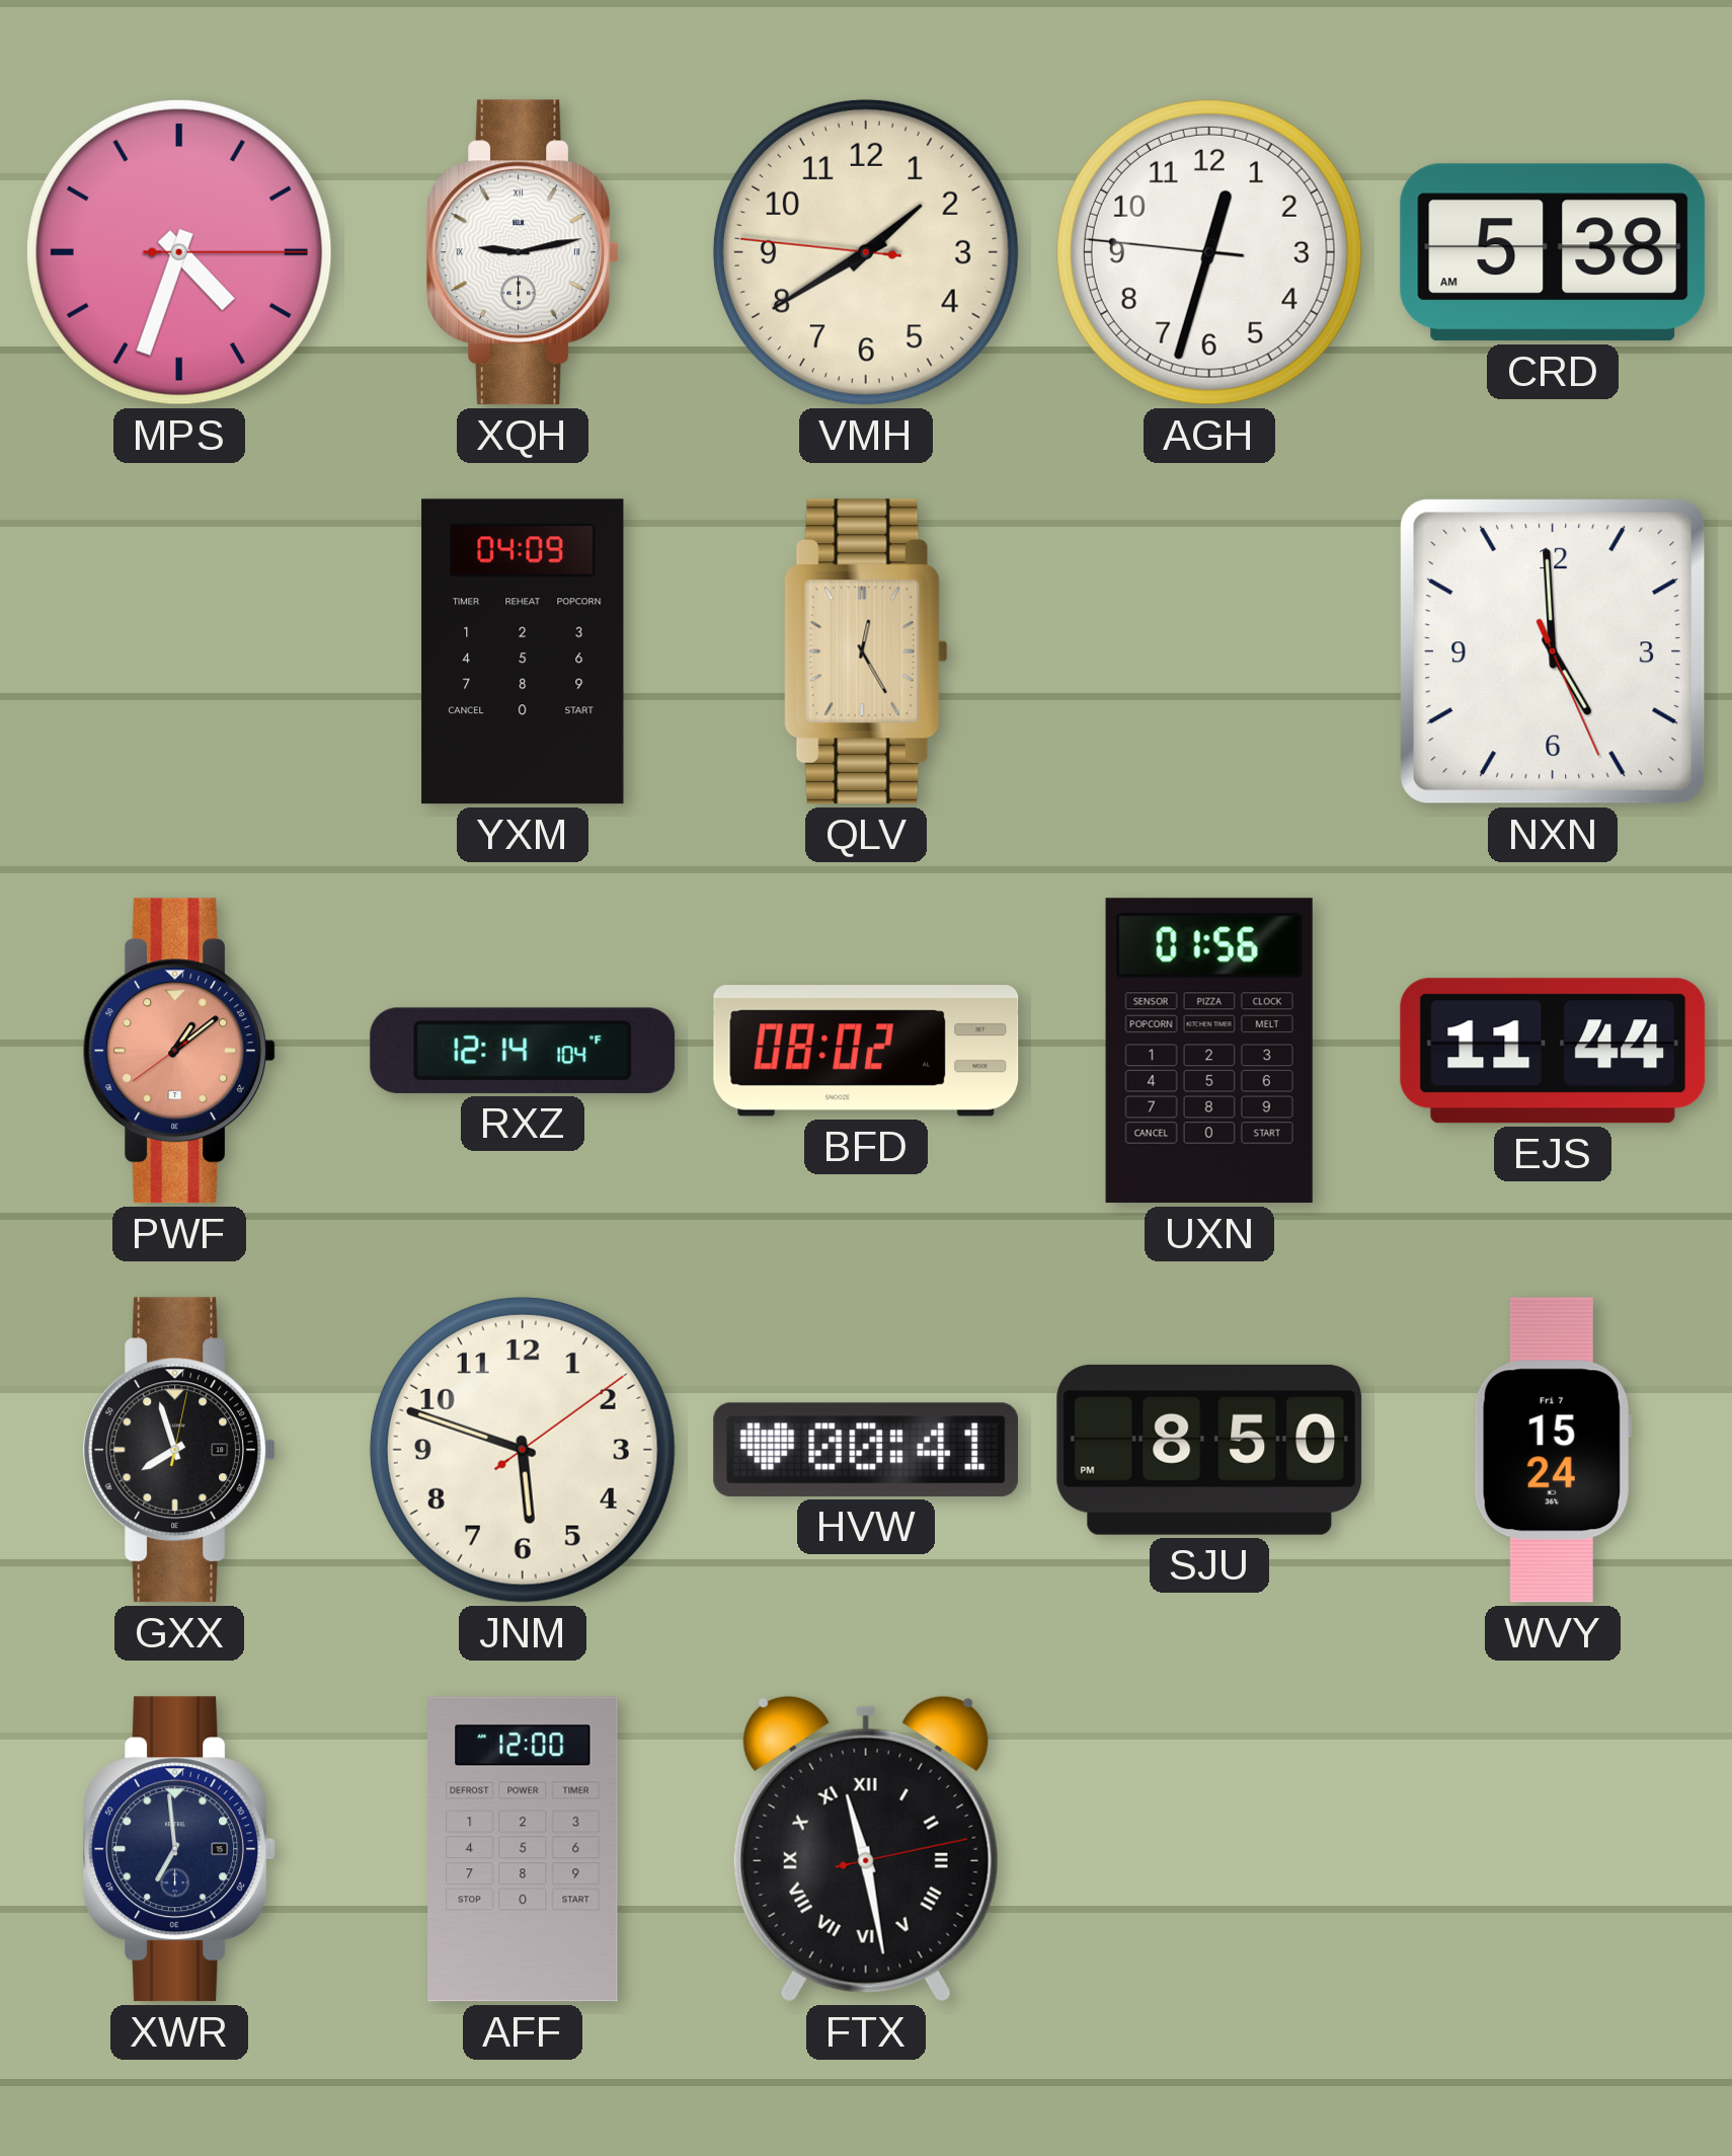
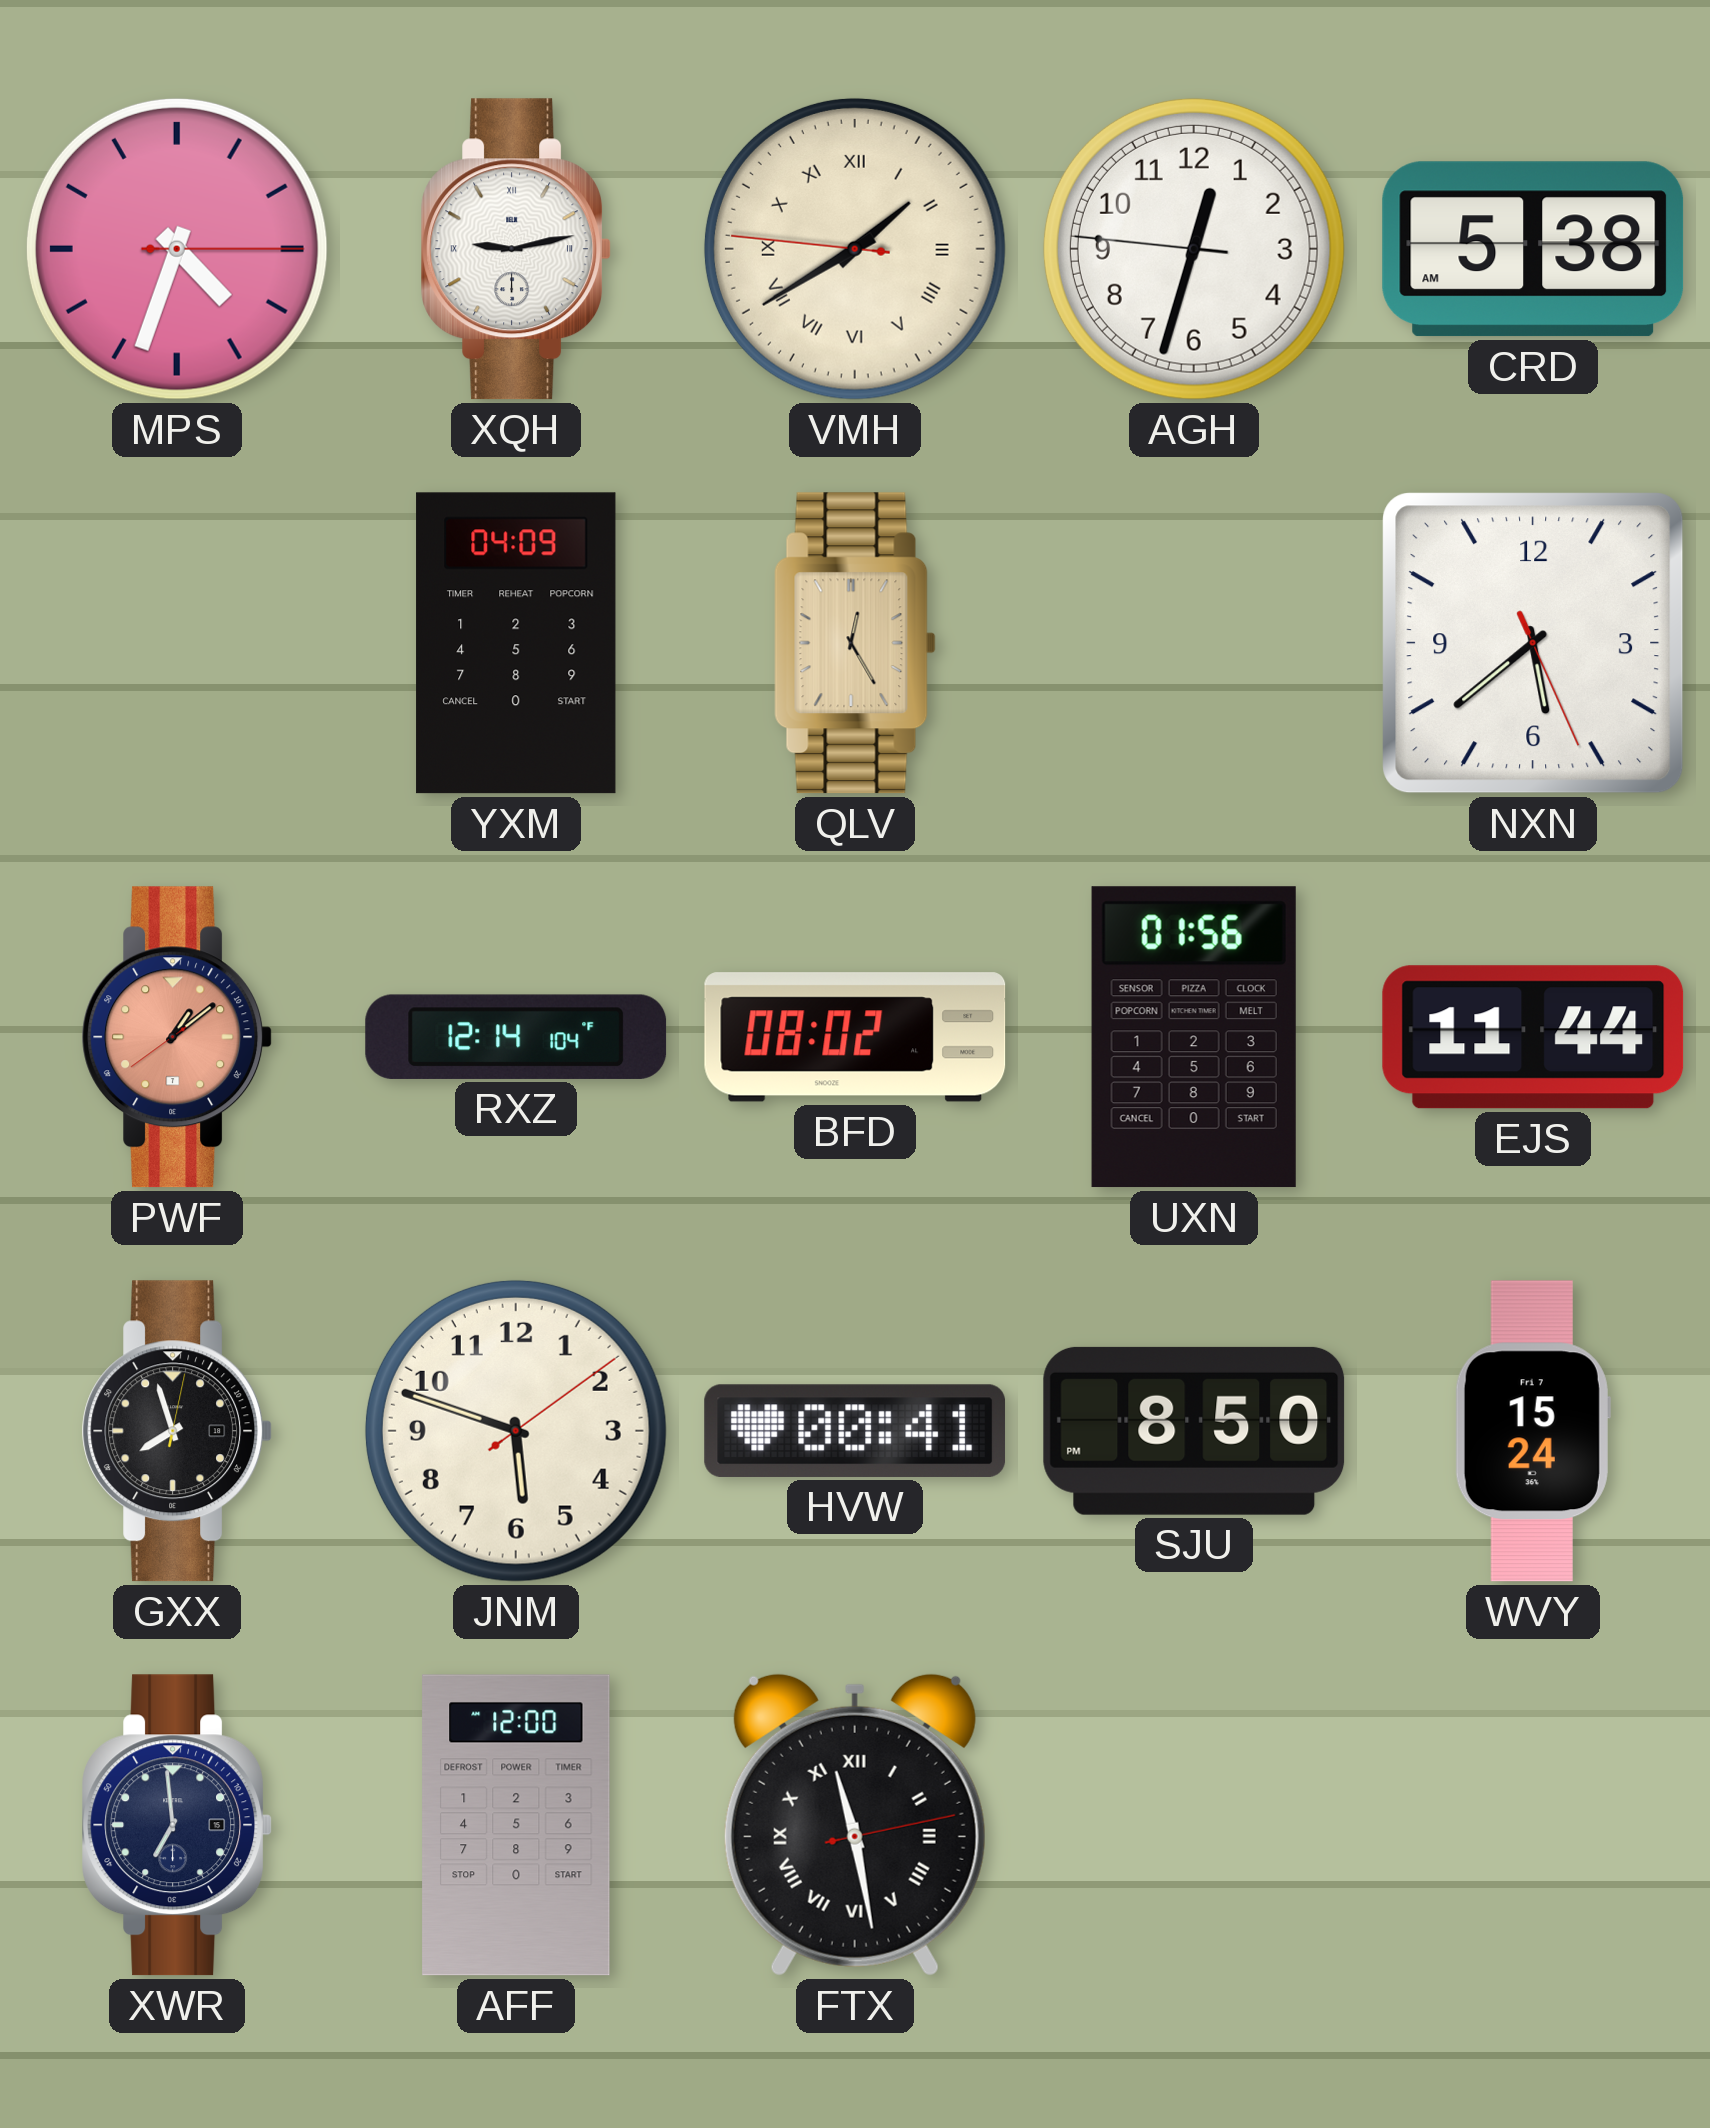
VMH numerals: Arabic -> Roman (855, 249)
NXN: 4:59 -> 5:38 (1533, 643)
